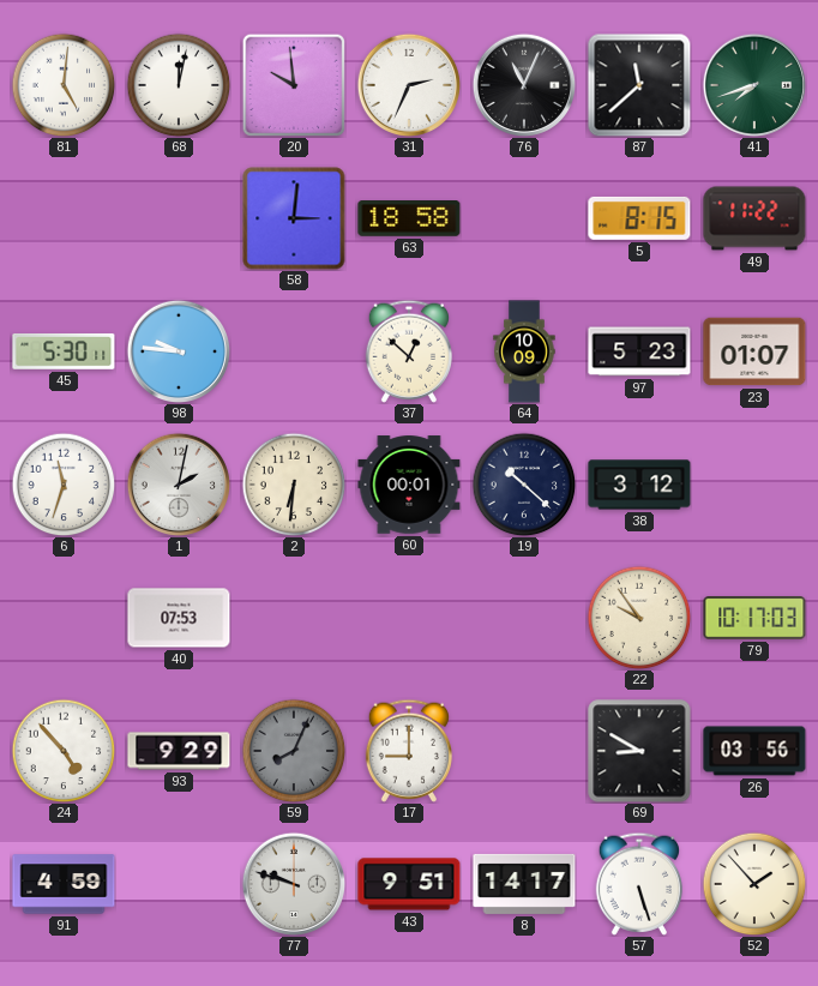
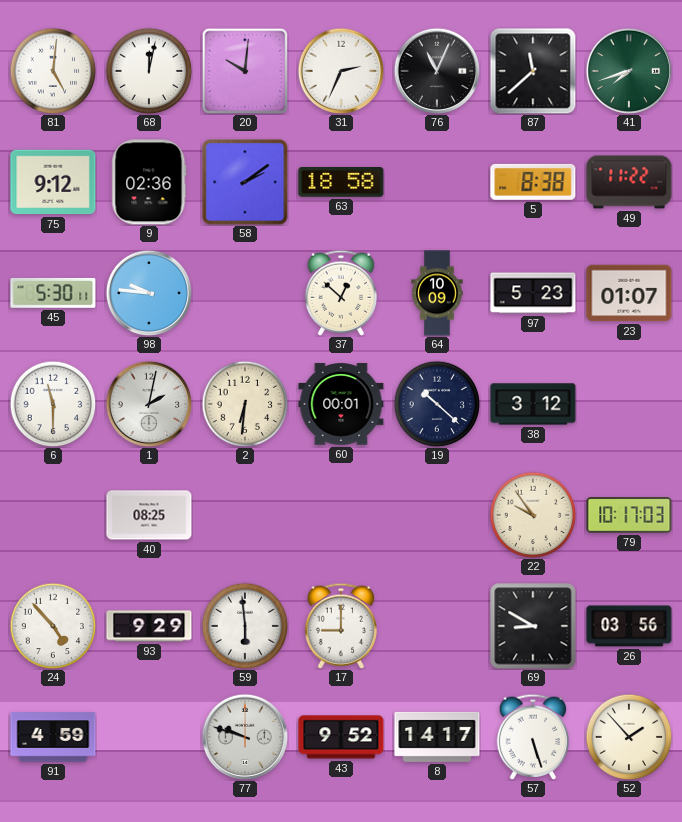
20: 9:59 -> 10:01 (245, 71)
75: none -> 9:12 (53, 182)
9: none -> 02:36 (149, 182)
58: 3:01 -> 2:09 (245, 182)
5: 8:15 -> 8:38 (533, 182)
6: 11:33 -> 11:30 (53, 404)
40: 07:53 -> 08:25 (149, 515)
59: 8:04 -> 5:59 (245, 626)
59 dial: grey -> white (245, 626)
43: 9:51 -> 9:52 (341, 737)
